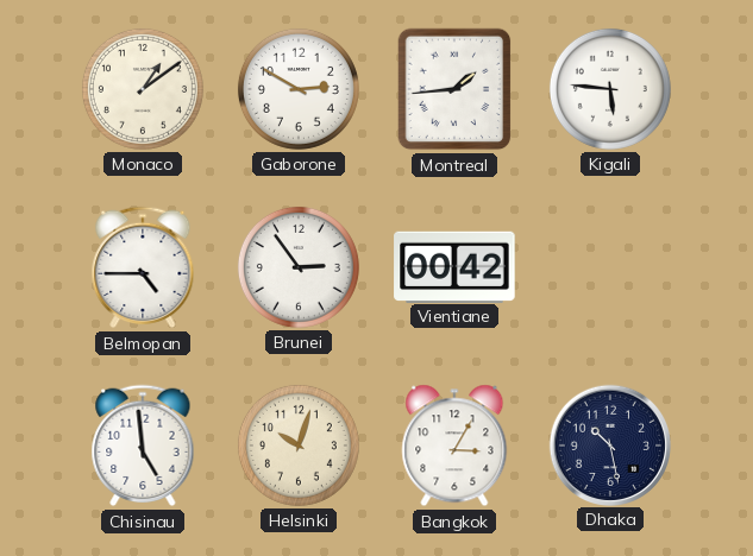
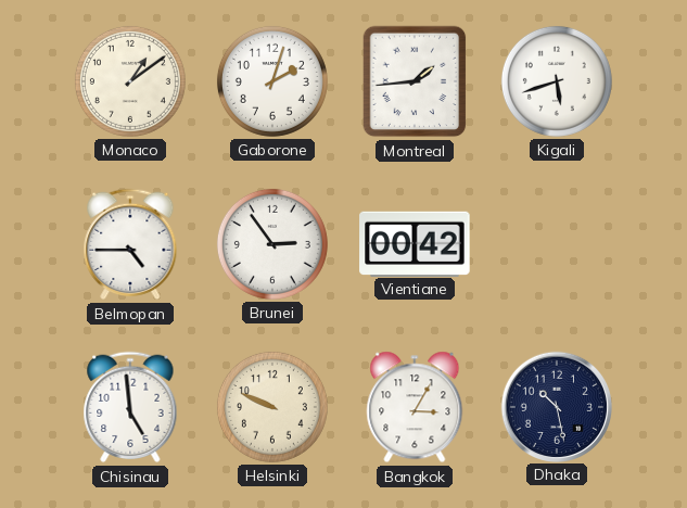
Gaborone: 2:50 -> 2:03 (272, 81)
Kigali: 5:46 -> 5:42 (557, 81)
Helsinki: 10:03 -> 9:49 (272, 407)
